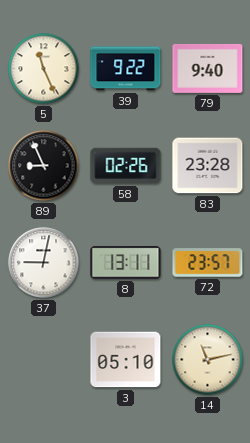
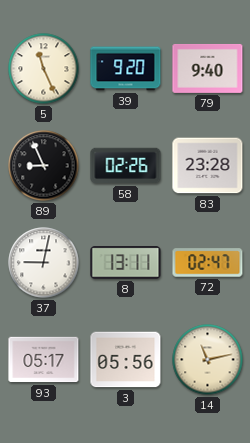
39: 9:22 -> 9:20 (126, 69)
72: 23:57 -> 02:47 (208, 263)
93: none -> 05:17 (44, 360)
3: 05:10 -> 05:56 (126, 360)
